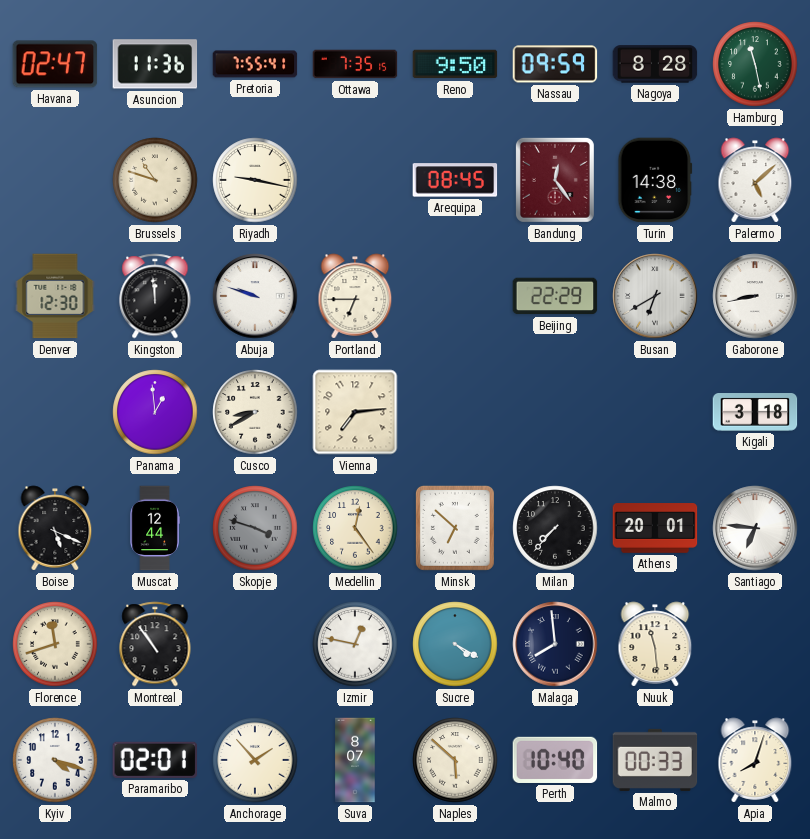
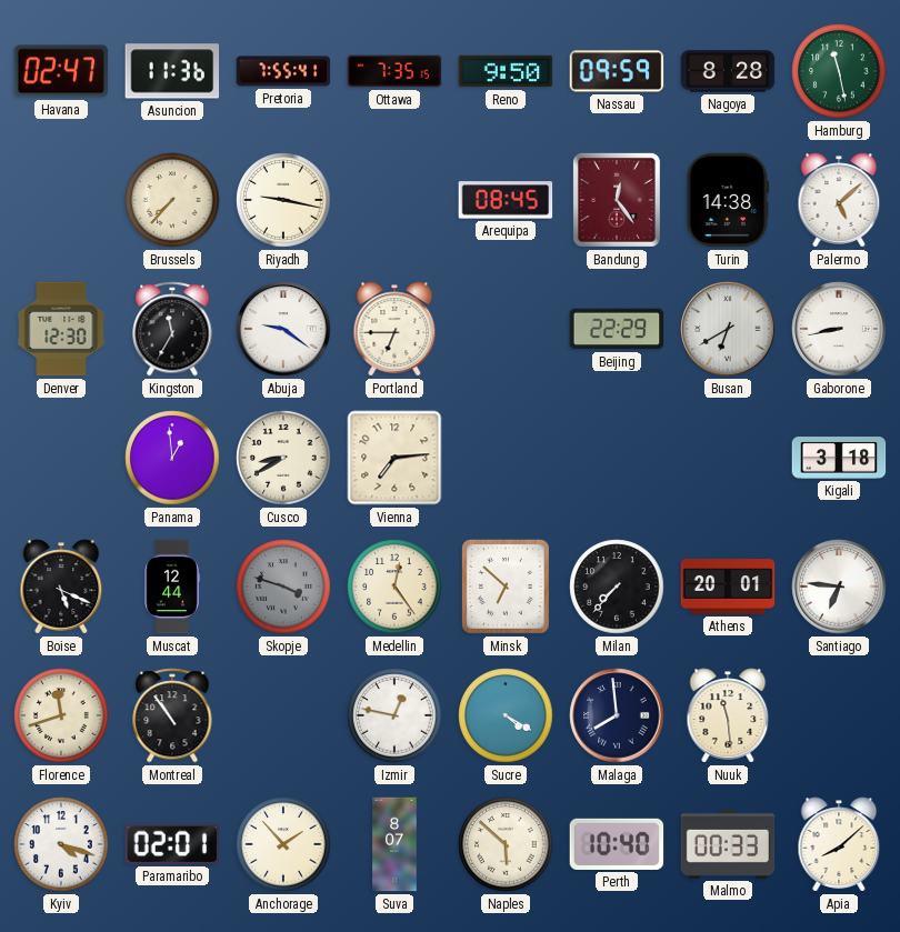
Brussels: 10:48 -> 7:37 (172, 200)
Kingston: 11:59 -> 11:35 (172, 329)
Abuja: 9:48 -> 9:21 (283, 329)
Apia: 8:03 -> 8:08 (839, 844)
